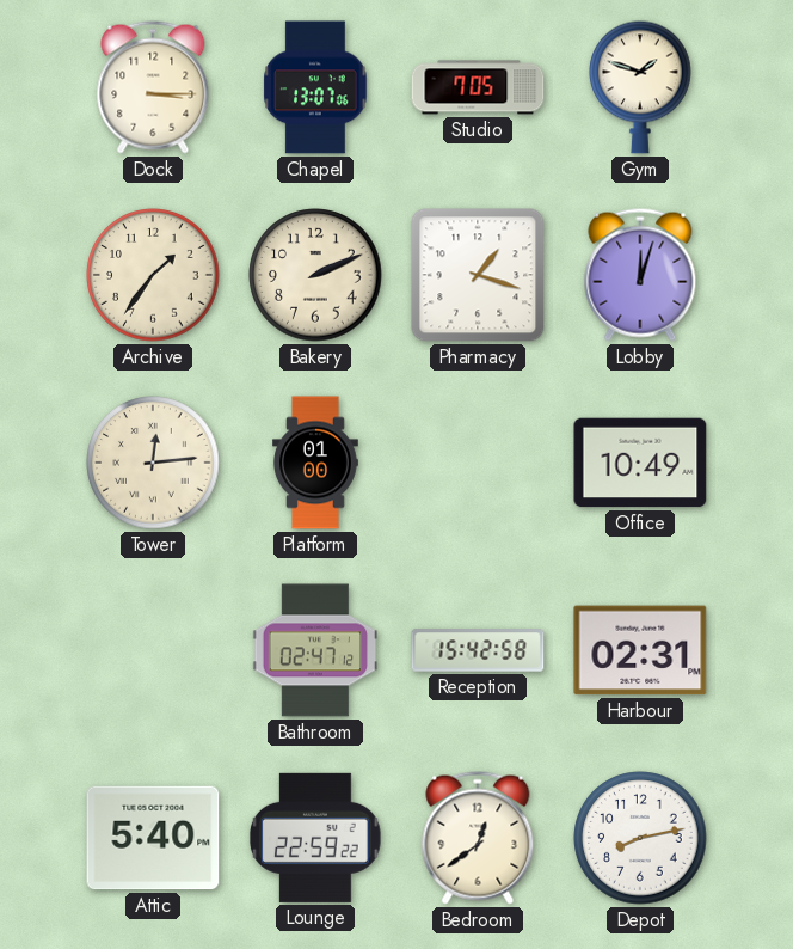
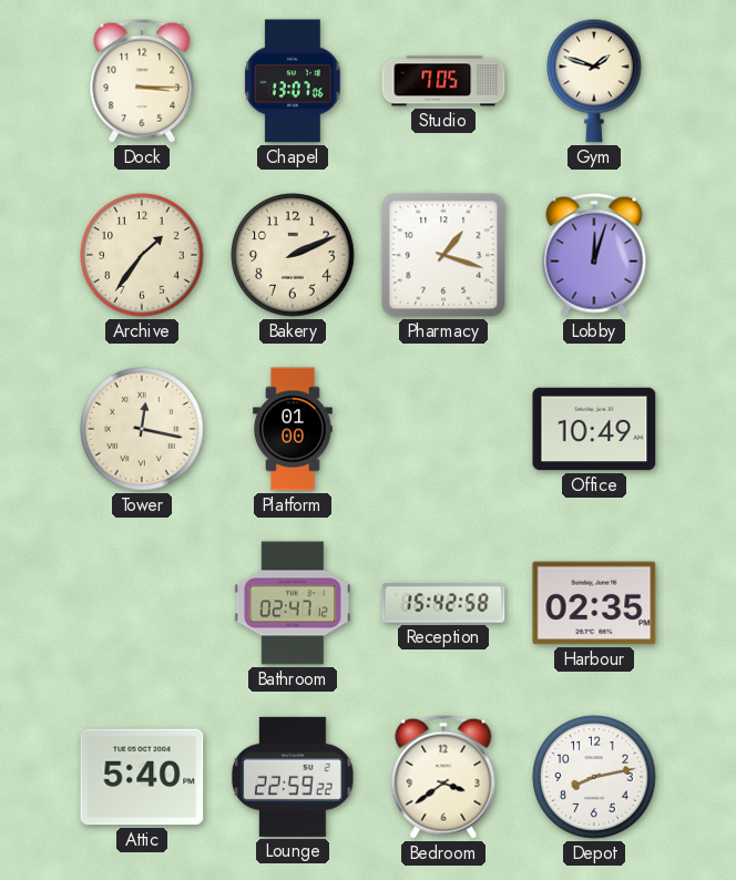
Tower: 12:14 -> 12:17 (142, 429)
Harbour: 02:31 -> 02:35 (594, 603)
Bedroom: 12:39 -> 3:39 (443, 777)
